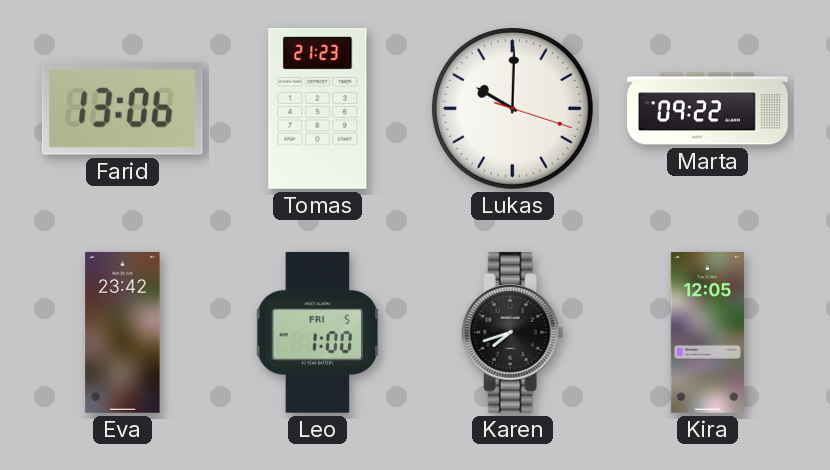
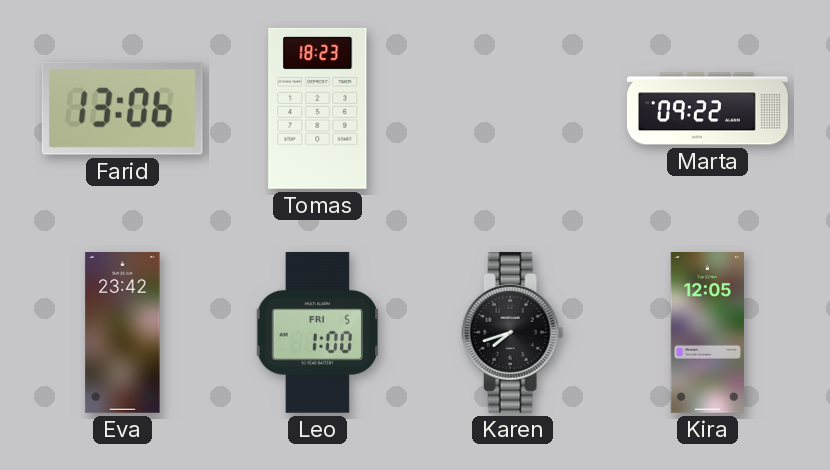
Tomas: 21:23 -> 18:23 (318, 108)
Lukas: 10:00 -> none (512, 108)
